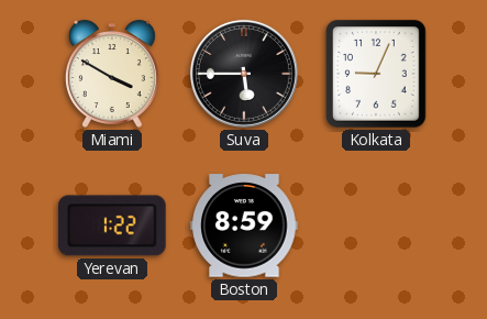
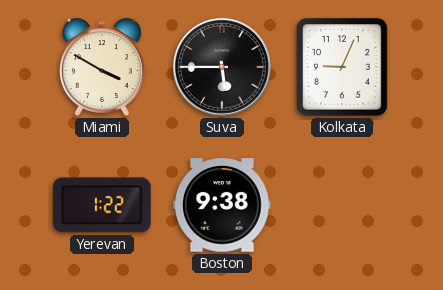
Boston: 8:59 -> 9:38 (222, 205)
